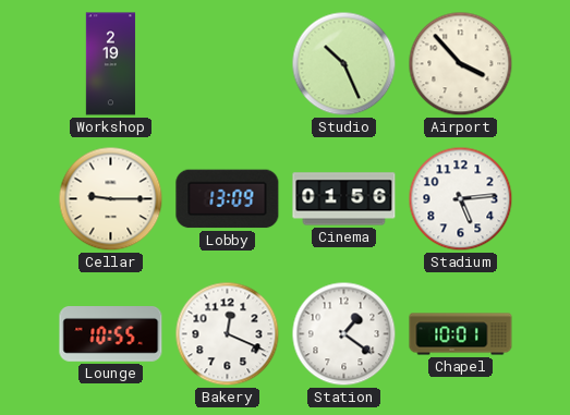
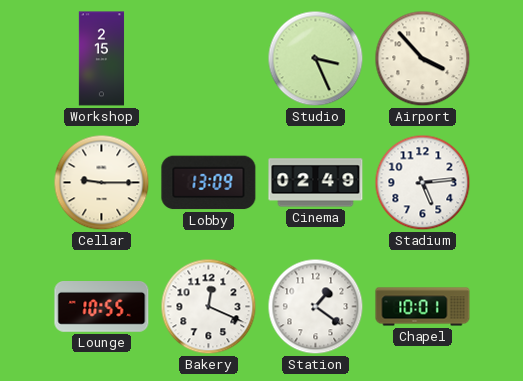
Workshop: 2:19 -> 2:15 (102, 59)
Studio: 10:26 -> 3:26 (316, 59)
Cinema: 01:56 -> 02:49 (316, 183)
